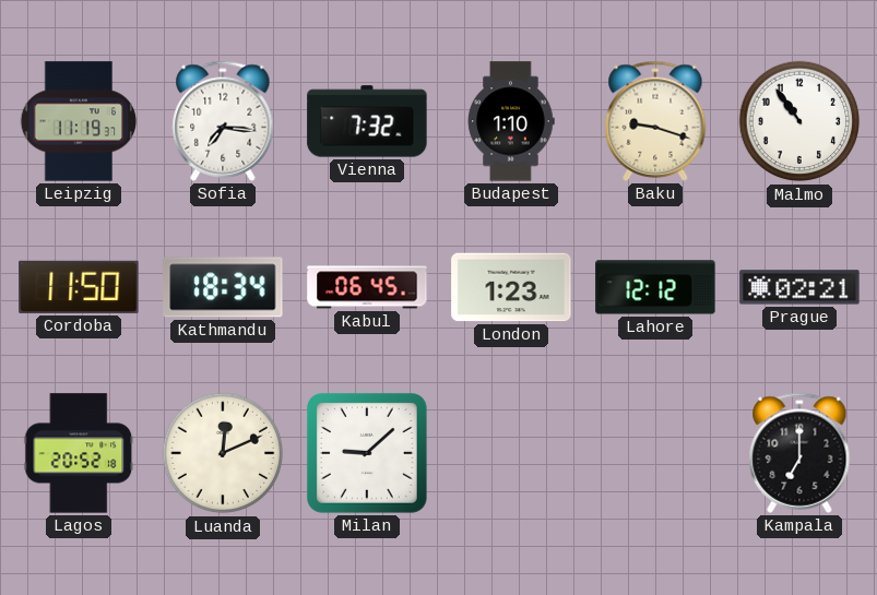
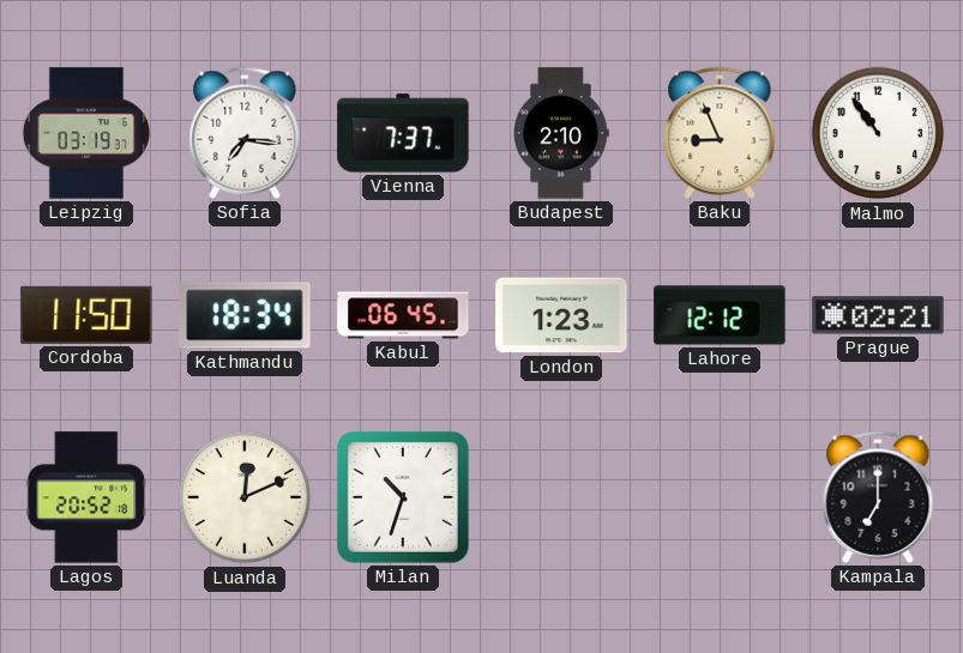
Leipzig: 11:19 -> 03:19 (86, 133)
Vienna: 7:32 -> 7:37 (403, 133)
Budapest: 1:10 -> 2:10 (561, 133)
Baku: 9:18 -> 8:56 (720, 133)
Milan: 9:08 -> 10:33 (403, 497)
